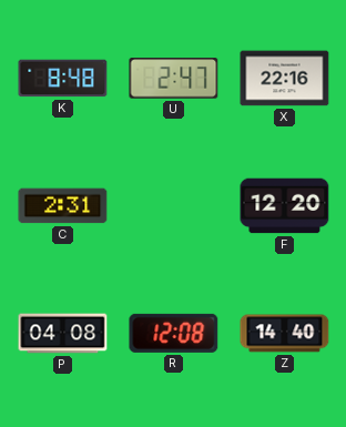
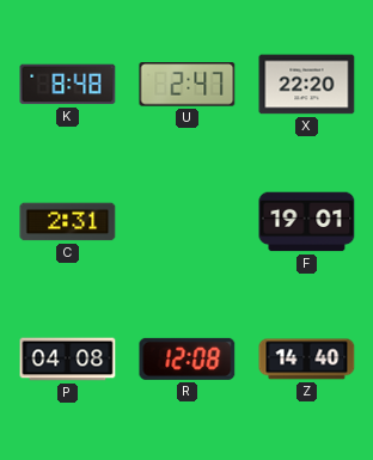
X: 22:16 -> 22:20 (307, 85)
F: 12:20 -> 19:01 (307, 222)
